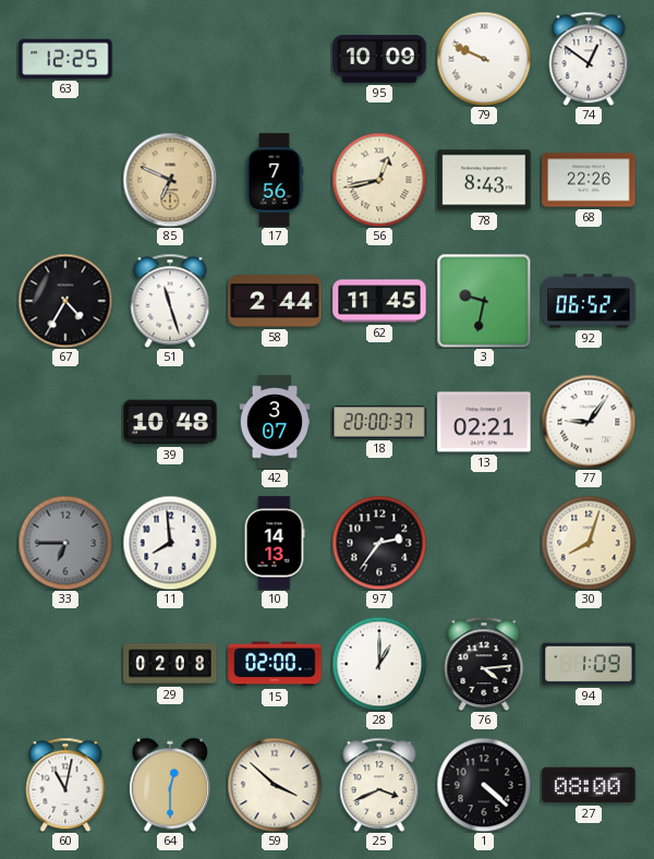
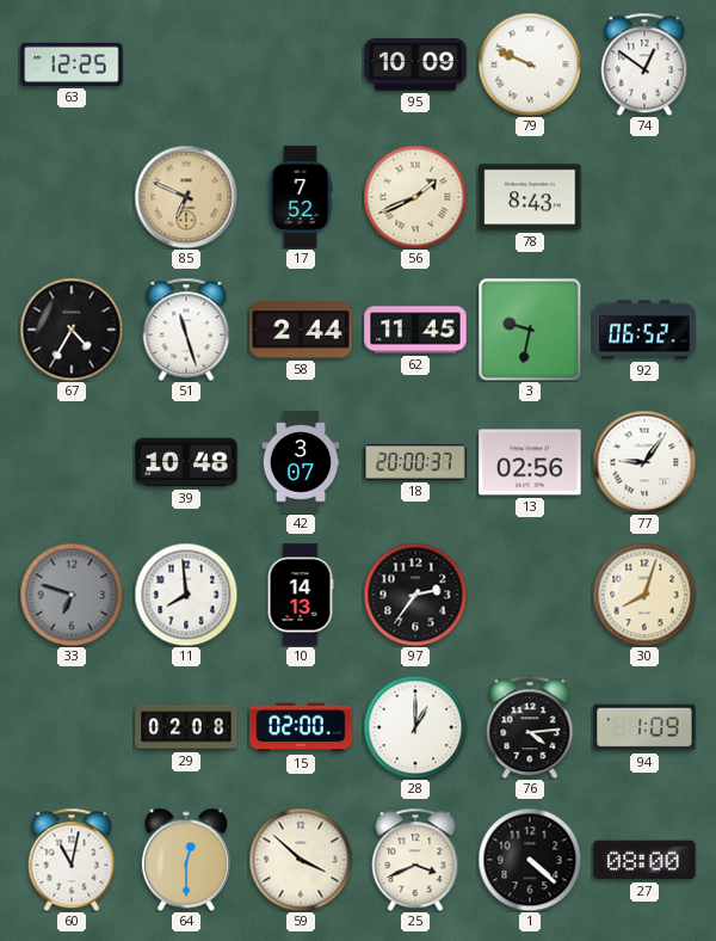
17: 7:56 -> 7:52 (301, 197)
56: 12:43 -> 1:41 (415, 197)
68: 22:26 -> none (589, 180)
13: 02:21 -> 02:56 (530, 462)
33: 6:45 -> 6:48 (72, 595)
